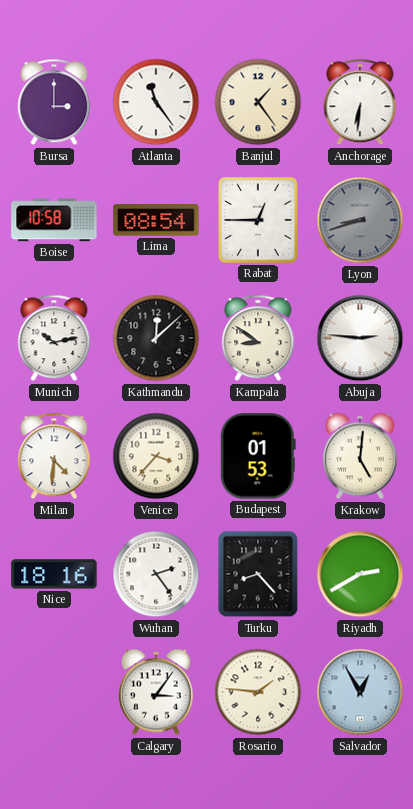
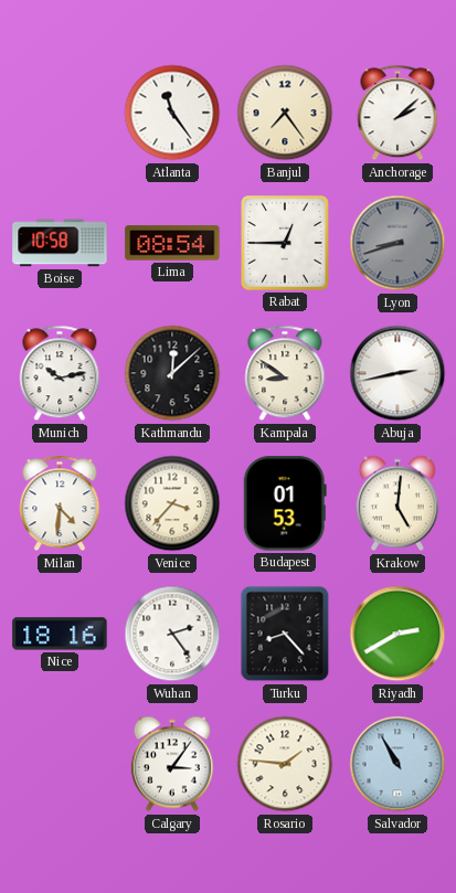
Bursa: 3:00 -> none (54, 102)
Banjul: 1:24 -> 7:24 (285, 113)
Anchorage: 6:31 -> 2:08 (397, 113)
Abuja: 2:46 -> 2:43 (397, 373)
Salvador: 12:55 -> 10:55 (397, 764)
